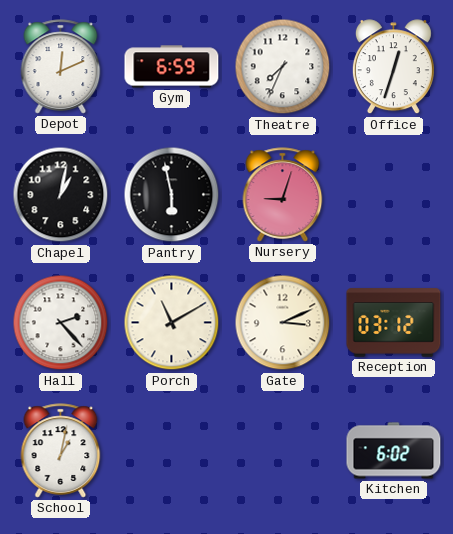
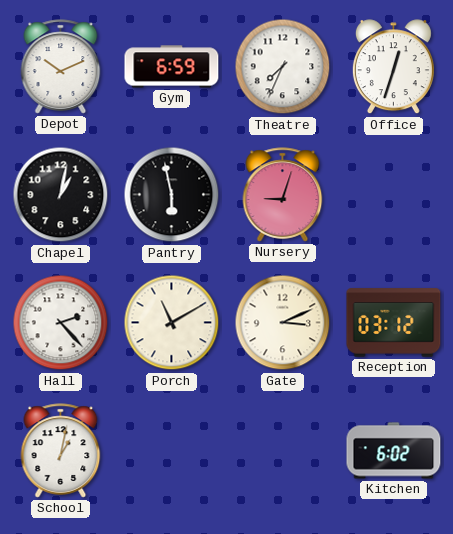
Depot: 12:11 -> 10:11 (61, 67)
